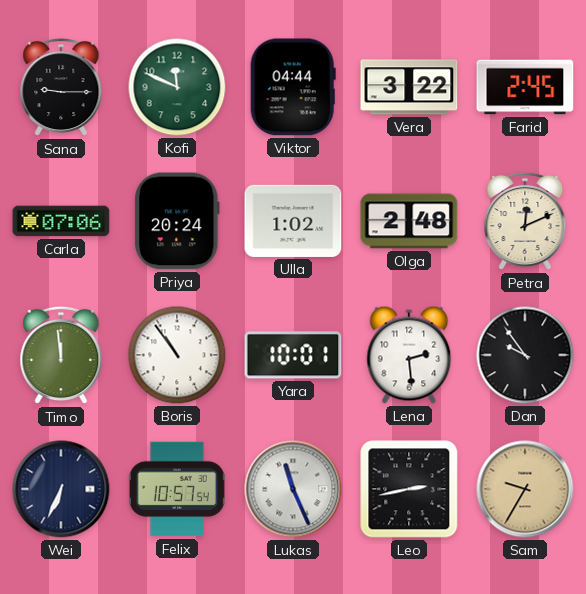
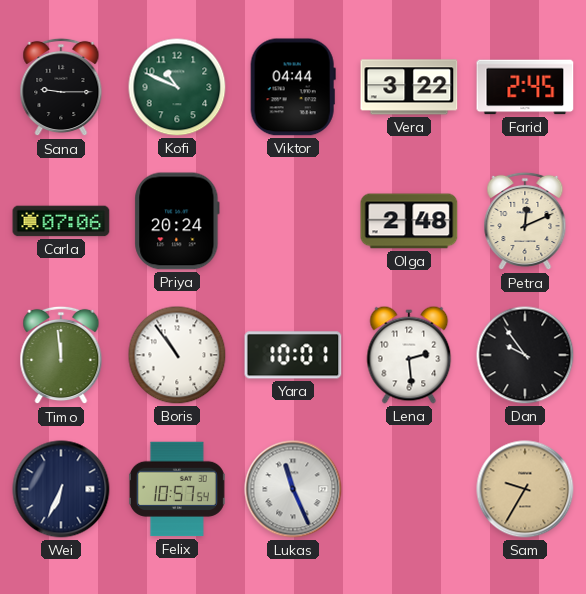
Kofi: 11:49 -> 10:49 (177, 87)
Ulla: 1:02 -> none (293, 221)
Leo: 2:43 -> none (409, 489)
